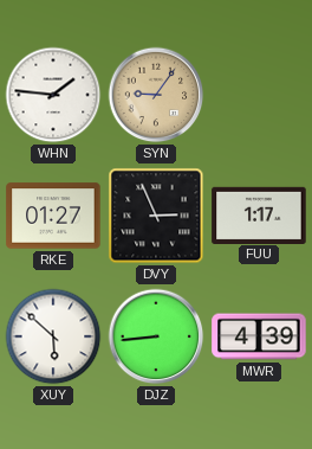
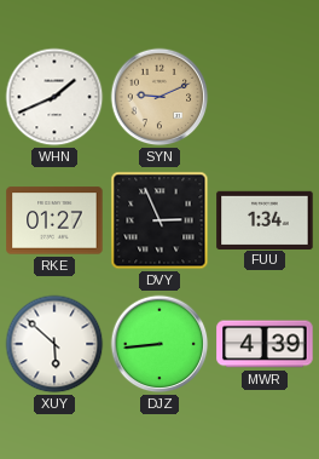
WHN: 1:46 -> 1:41 (54, 97)
SYN: 9:06 -> 9:11 (159, 97)
FUU: 1:17 -> 1:34 (265, 219)
